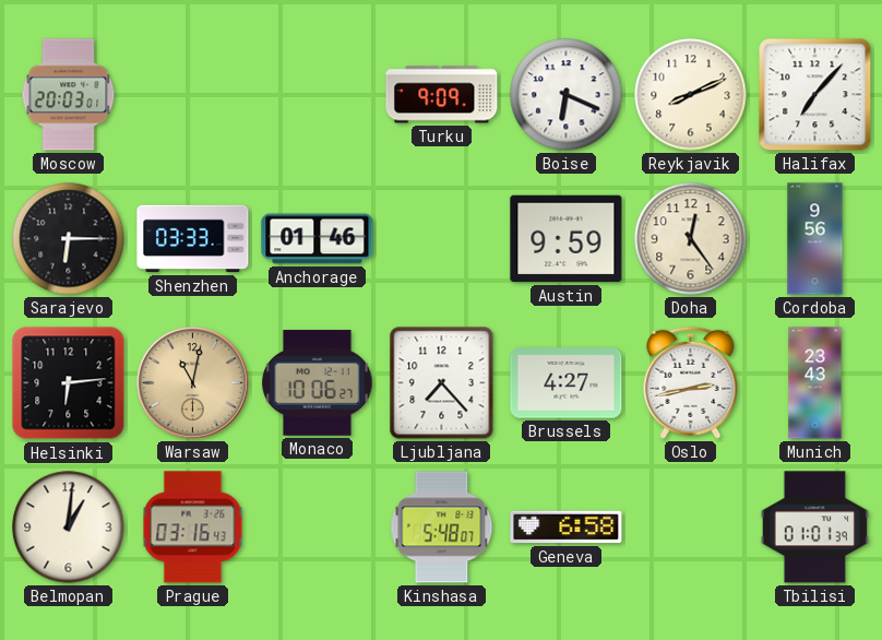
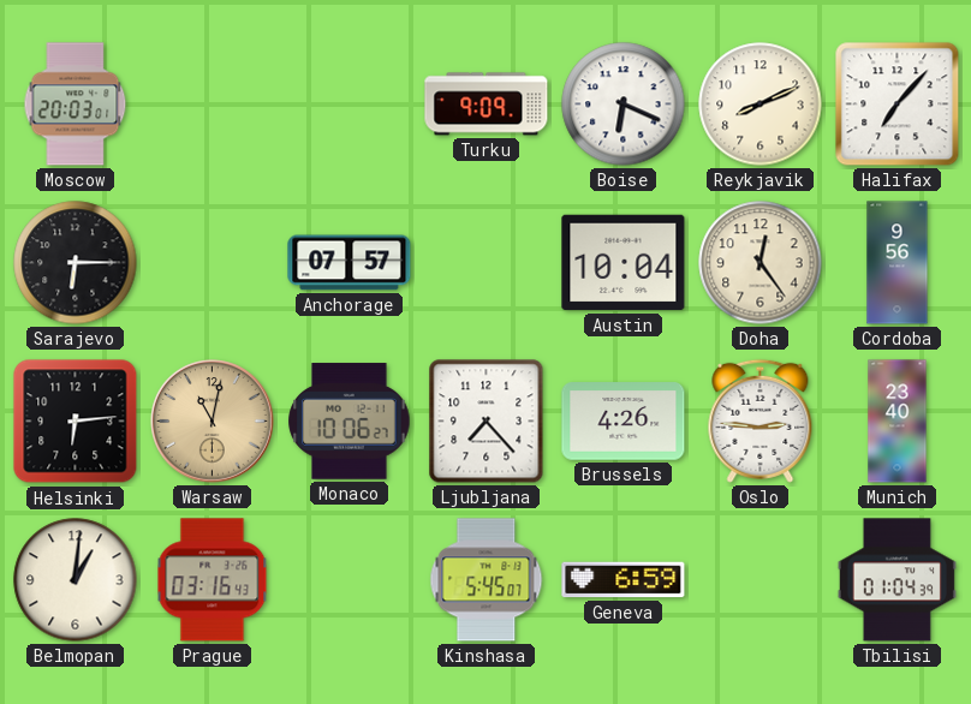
Shenzhen: 03:33 -> none (193, 239)
Anchorage: 01:46 -> 07:57 (350, 263)
Austin: 9:59 -> 10:04 (624, 263)
Brussels: 4:27 -> 4:26 (624, 422)
Oslo: 2:43 -> 2:46 (761, 420)
Munich: 23:43 -> 23:40 (898, 422)
Kinshasa: 5:48 -> 5:45 (487, 580)
Geneva: 6:58 -> 6:59 (624, 580)
Tbilisi: 01:01 -> 01:04 (896, 580)
